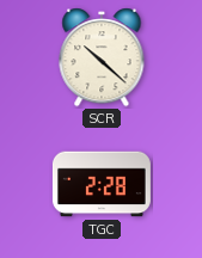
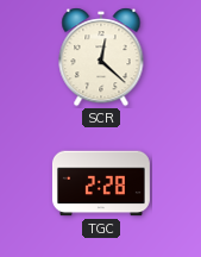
SCR: 10:22 -> 12:22 (101, 57)
